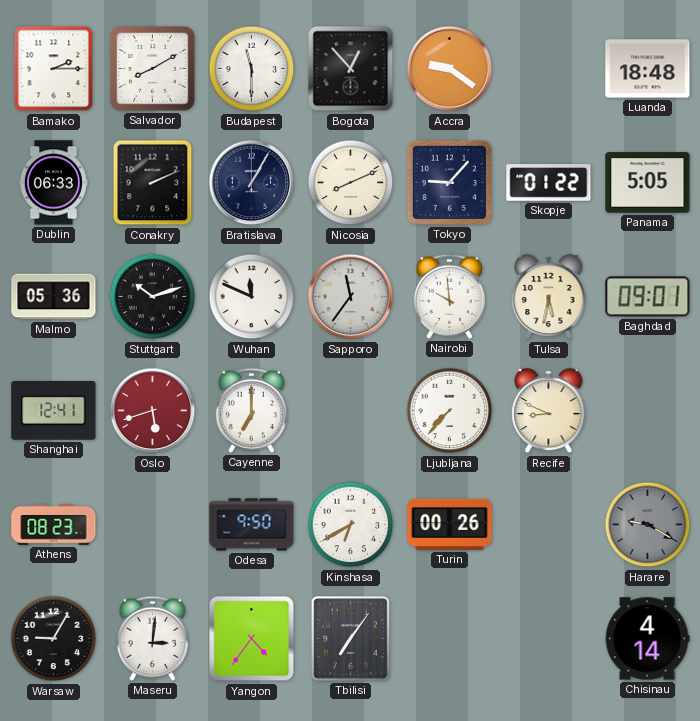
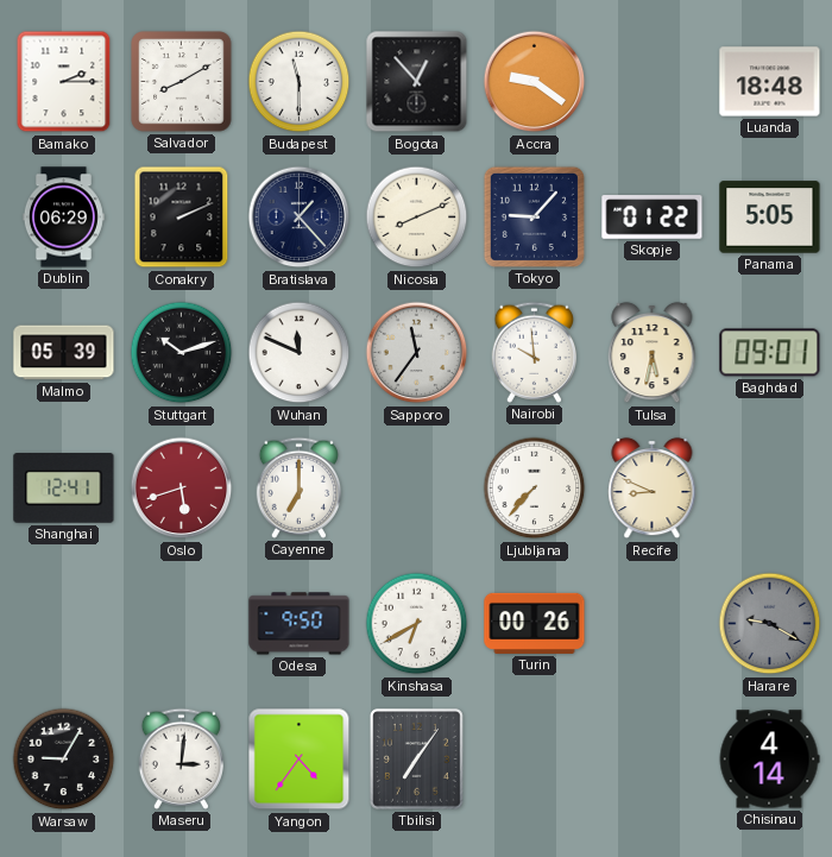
Dublin: 06:33 -> 06:29 (63, 218)
Bratislava: 1:05 -> 1:23 (300, 218)
Malmo: 05:36 -> 05:39 (64, 353)
Athens: 08:23 -> none (54, 525)
